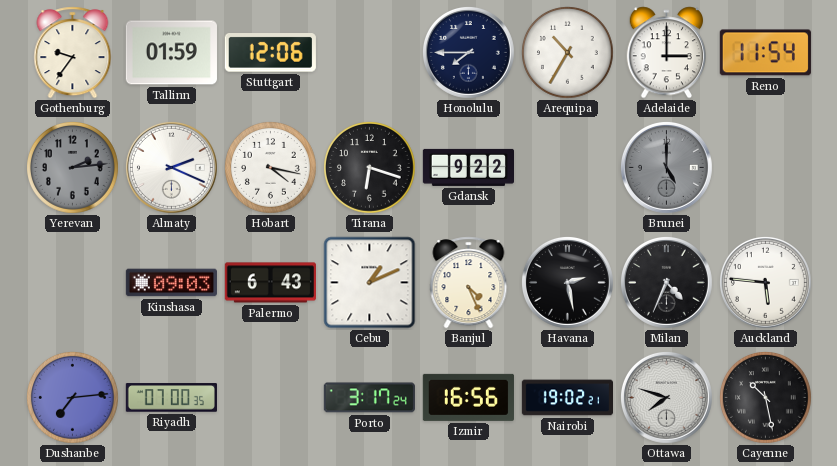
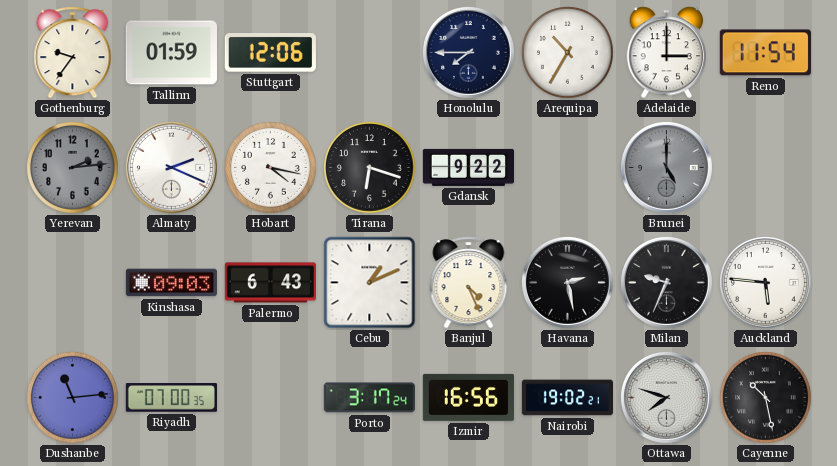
Milan: 4:34 -> 9:34 (666, 282)
Dushanbe: 7:14 -> 11:14 (73, 398)
